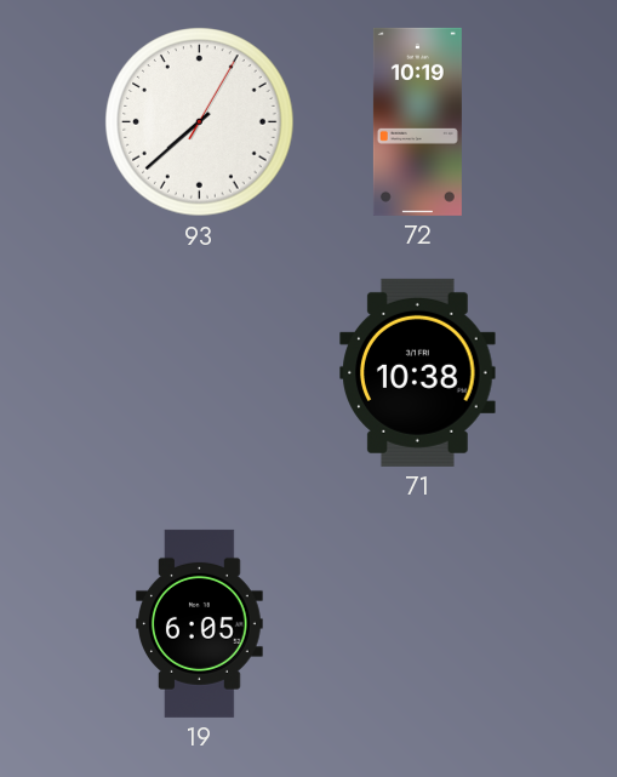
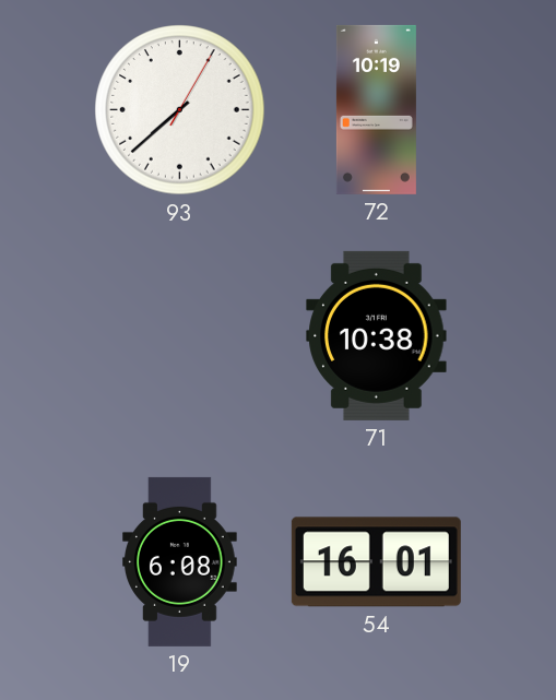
19: 6:05 -> 6:08 (180, 561)
54: none -> 16:01 (376, 562)
